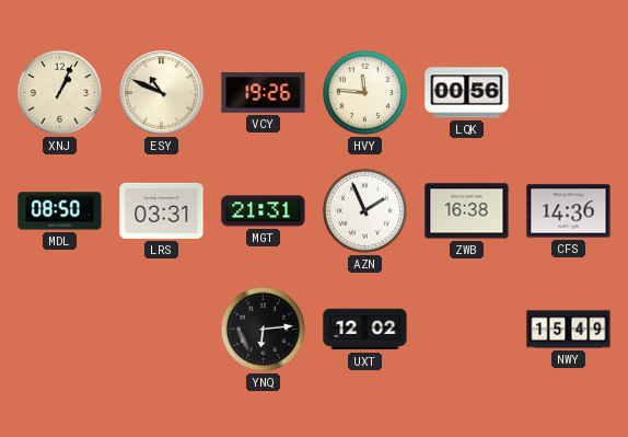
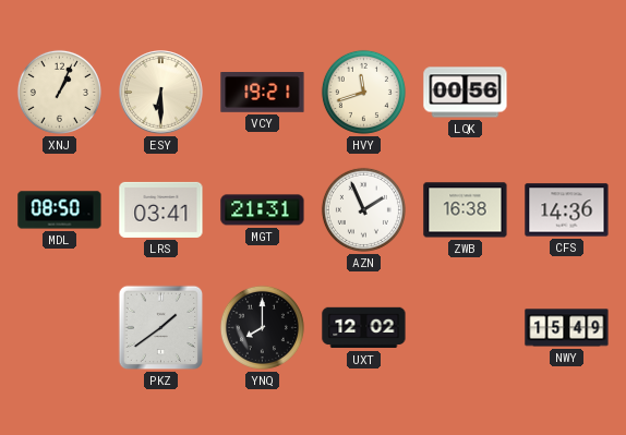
ESY: 10:49 -> 6:30 (161, 93)
VCY: 19:26 -> 19:21 (263, 93)
HVY: 11:46 -> 11:42 (363, 92)
LRS: 03:31 -> 03:41 (161, 209)
PKZ: none -> 1:39 (161, 328)
YNQ: 6:14 -> 8:00 (262, 327)
